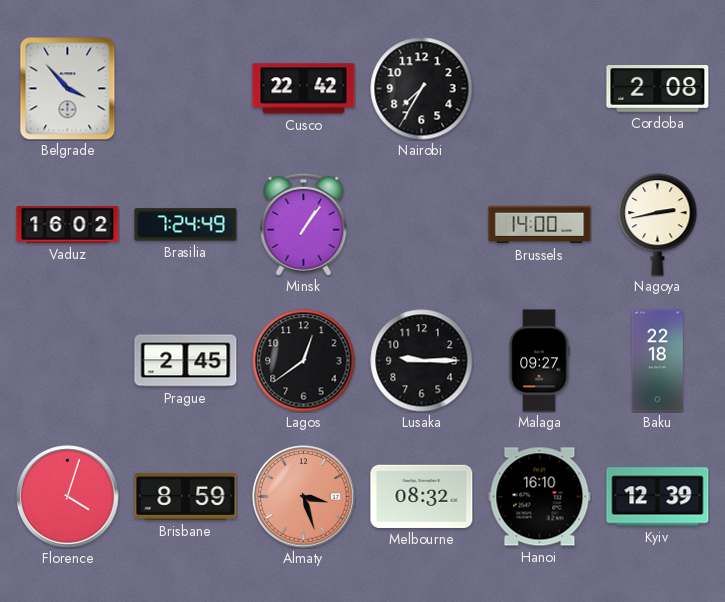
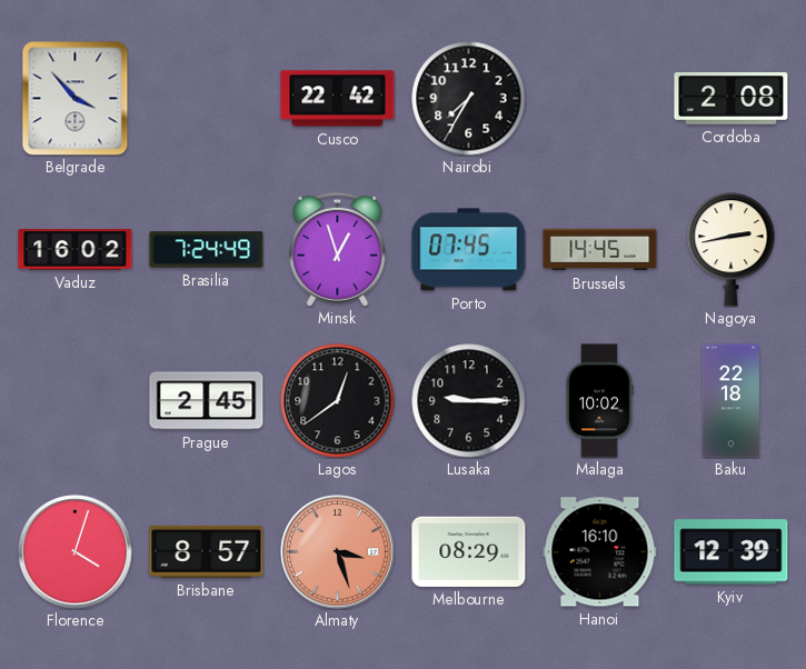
Minsk: 1:06 -> 12:57 (338, 249)
Porto: none -> 07:45 (469, 250)
Brussels: 14:00 -> 14:45 (600, 250)
Malaga: 09:27 -> 10:02 (599, 401)
Brisbane: 8:59 -> 8:57 (207, 551)
Melbourne: 08:32 -> 08:29 (469, 551)
